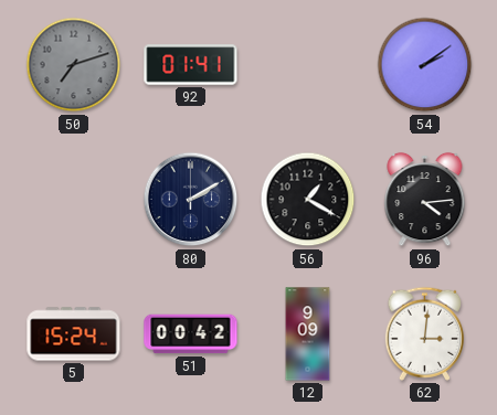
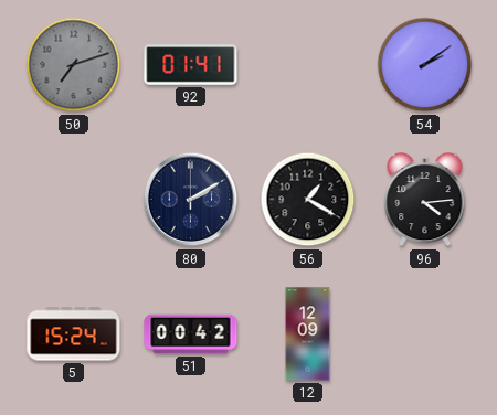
12: 9:09 -> 12:09 (308, 334)
62: 3:01 -> none (424, 333)
